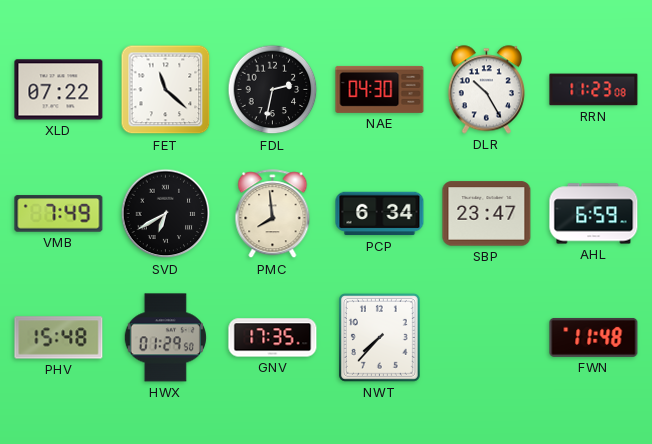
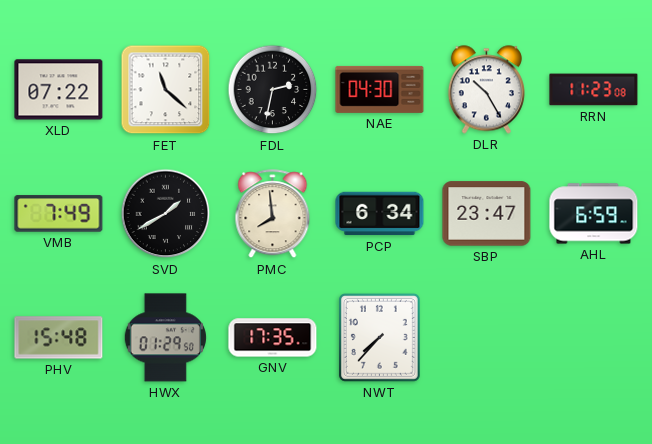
SVD: 6:40 -> 1:40 (166, 214)
FWN: 11:48 -> none (594, 337)
